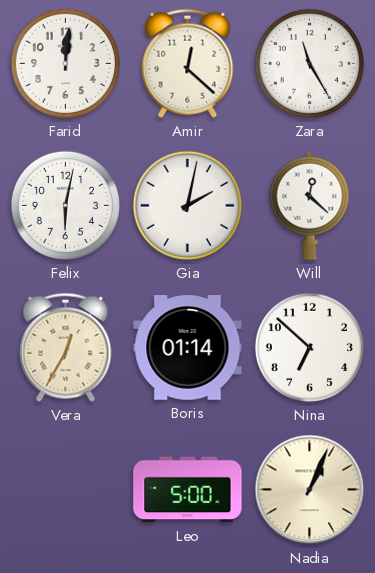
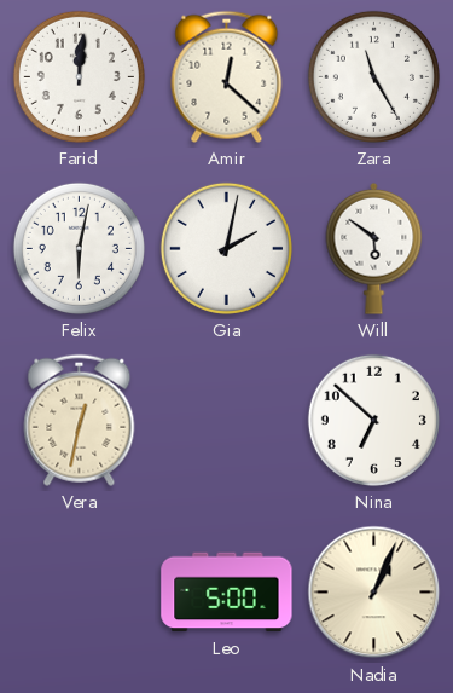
Will: 12:22 -> 5:51 (374, 248)
Vera: 12:35 -> 12:32 (80, 420)
Boris: 01:14 -> none (188, 348)
